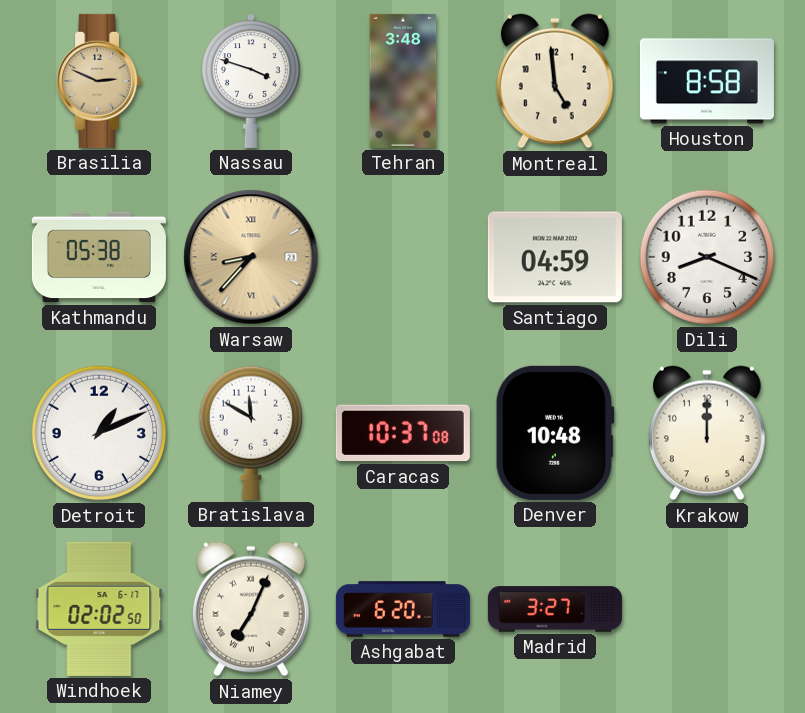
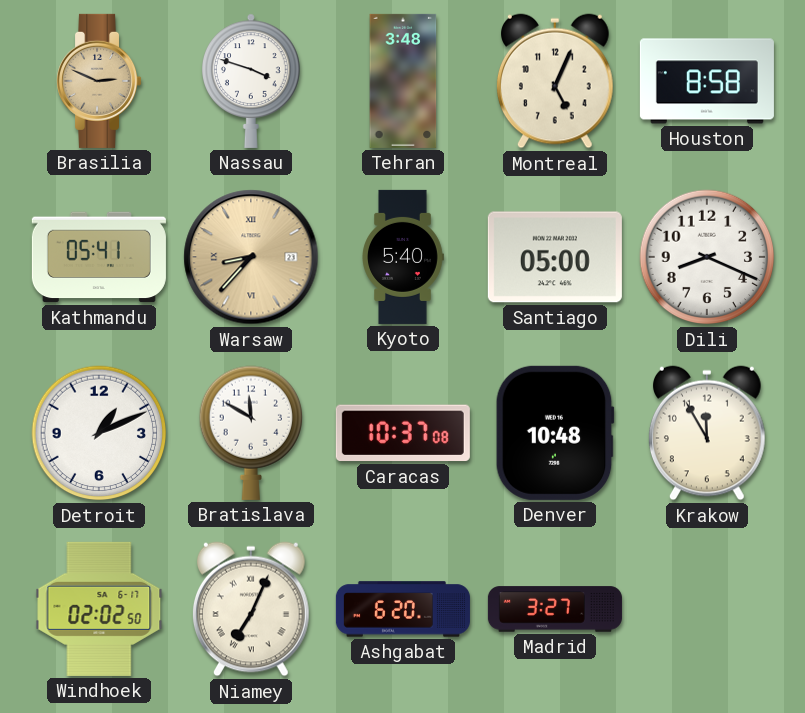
Montreal: 4:59 -> 5:04 (556, 81)
Kathmandu: 05:38 -> 05:41 (99, 257)
Kyoto: none -> 5:40 (403, 257)
Santiago: 04:59 -> 05:00 (555, 257)
Krakow: 12:00 -> 11:55 (708, 433)
